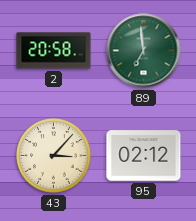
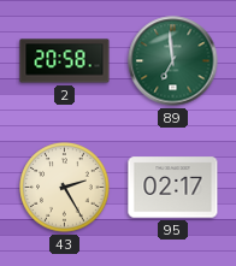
43: 3:07 -> 2:25 (65, 188)
95: 02:12 -> 02:17 (173, 188)
